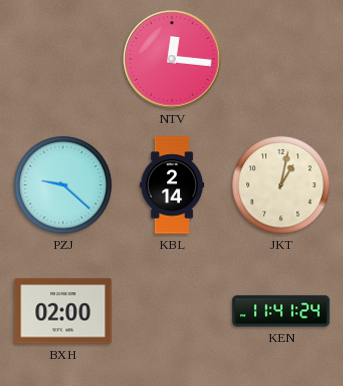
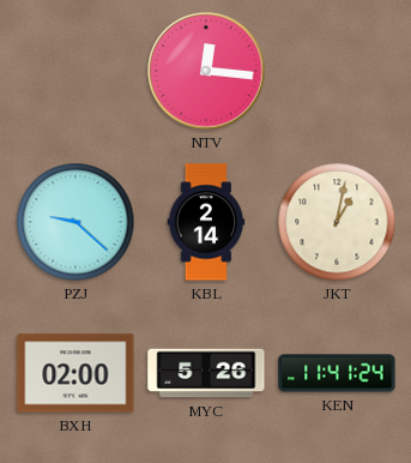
MYC: none -> 5:26 (206, 373)
